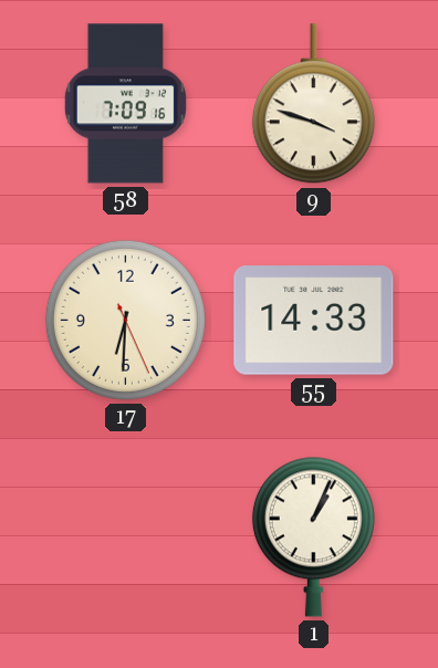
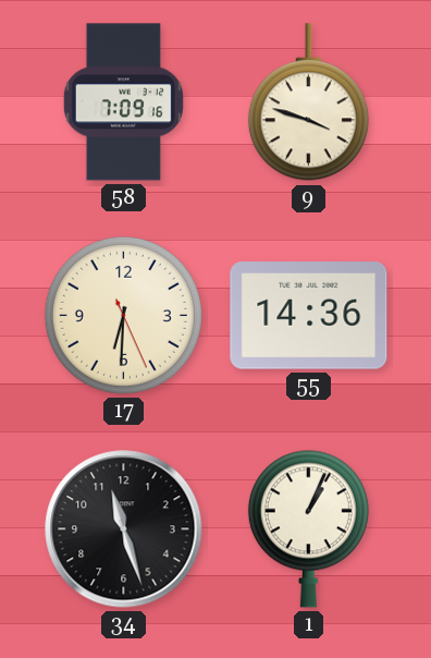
55: 14:33 -> 14:36 (309, 316)
34: none -> 11:27 (124, 529)
